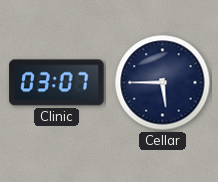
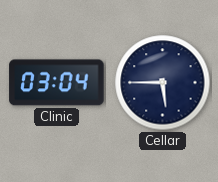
Clinic: 03:07 -> 03:04 (57, 83)
